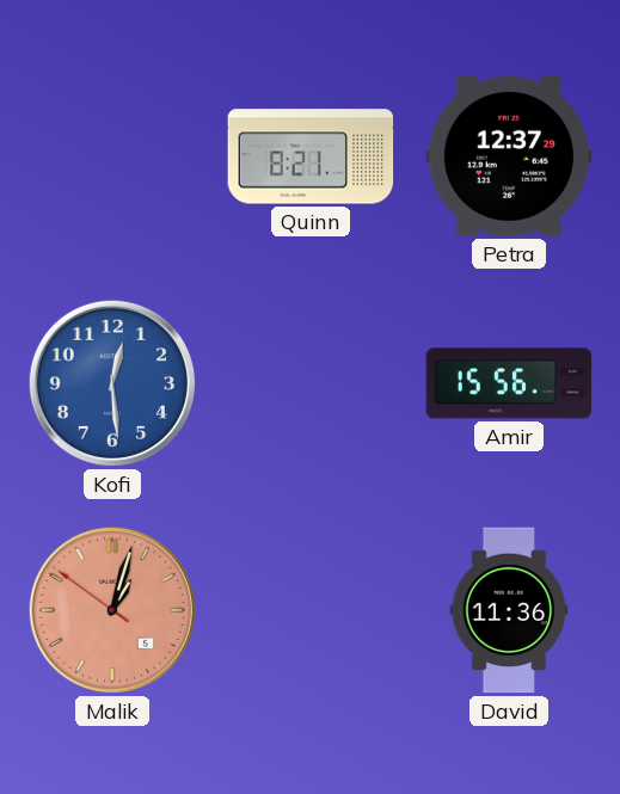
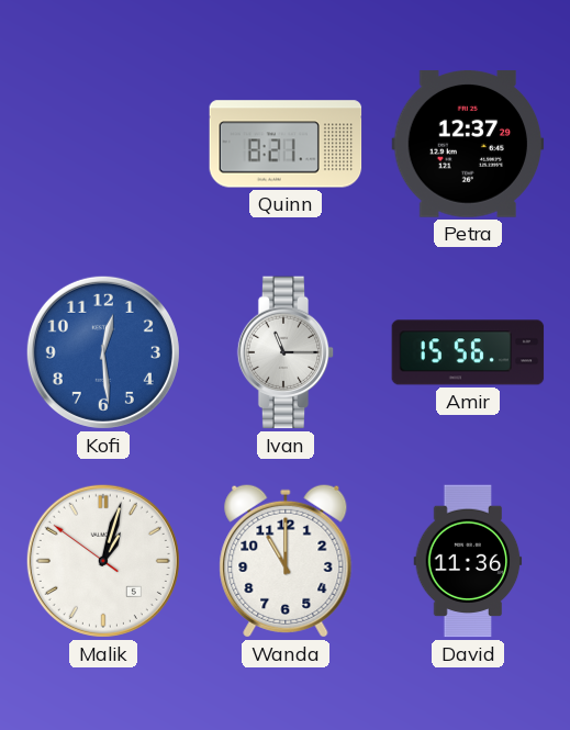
Ivan: none -> 11:15 (286, 352)
Malik dial: salmon -> white (103, 561)
Wanda: none -> 11:00 (286, 561)
